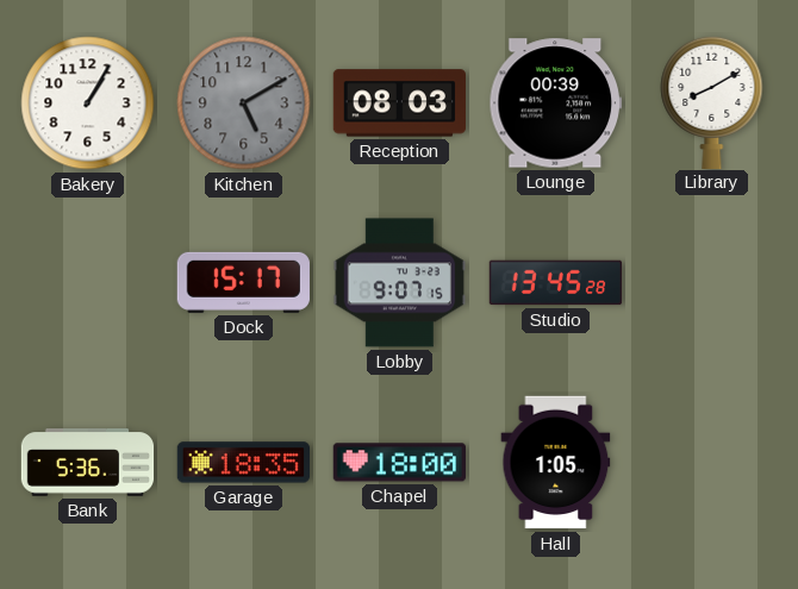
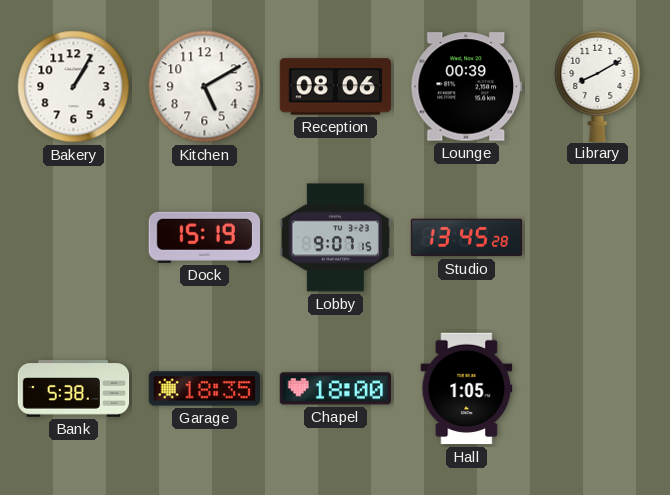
Kitchen dial: grey -> white (205, 87)
Reception: 08:03 -> 08:06 (335, 87)
Dock: 15:17 -> 15:19 (204, 237)
Bank: 5:36 -> 5:38 (74, 389)
